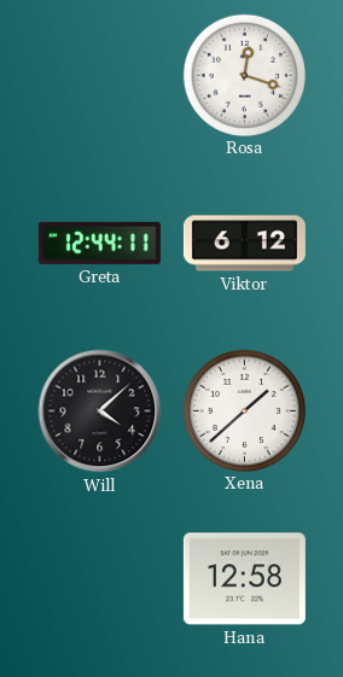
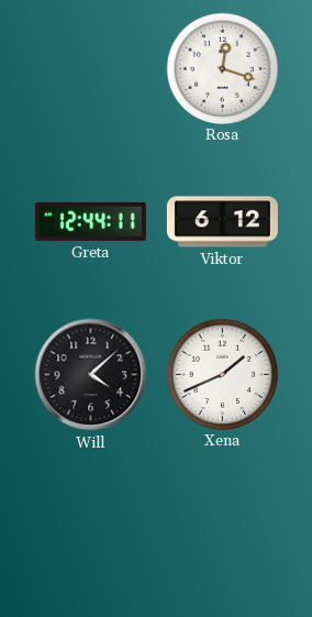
Xena: 1:38 -> 1:41 (222, 374)
Hana: 12:58 -> none (244, 579)
